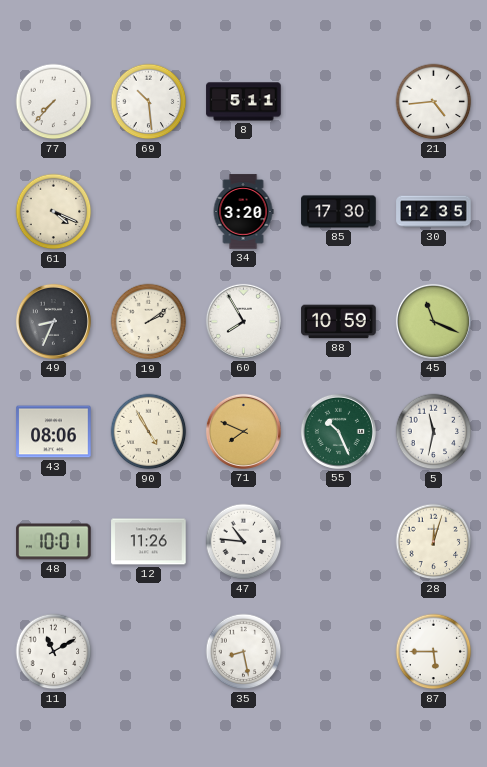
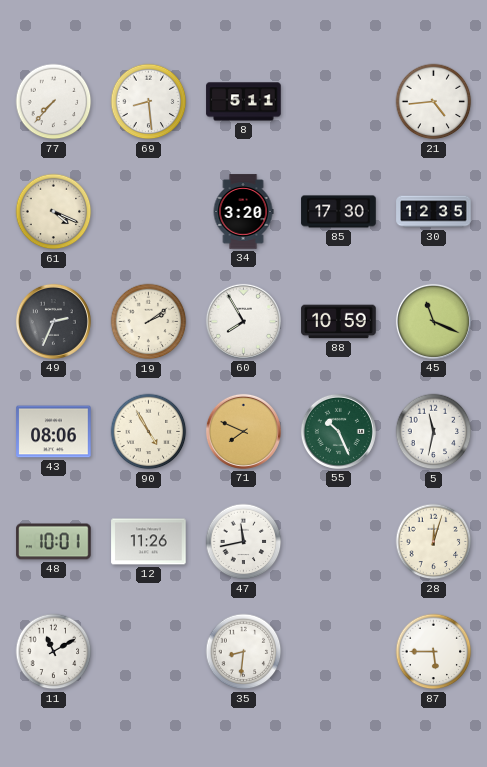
69: 10:29 -> 8:29 (149, 102)
49: 8:34 -> 2:34 (53, 321)
47: 10:46 -> 11:43 (244, 542)
35: 8:28 -> 8:31 (244, 652)
